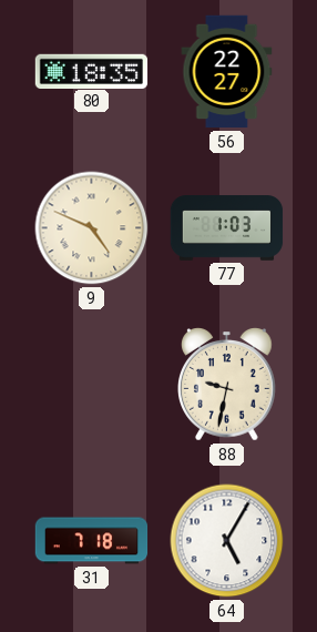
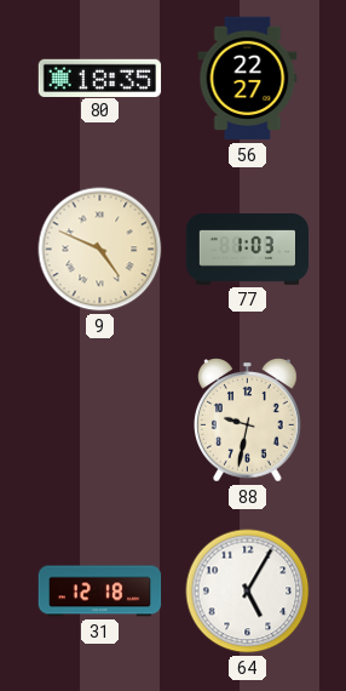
31: 7:18 -> 12:18 (100, 592)
